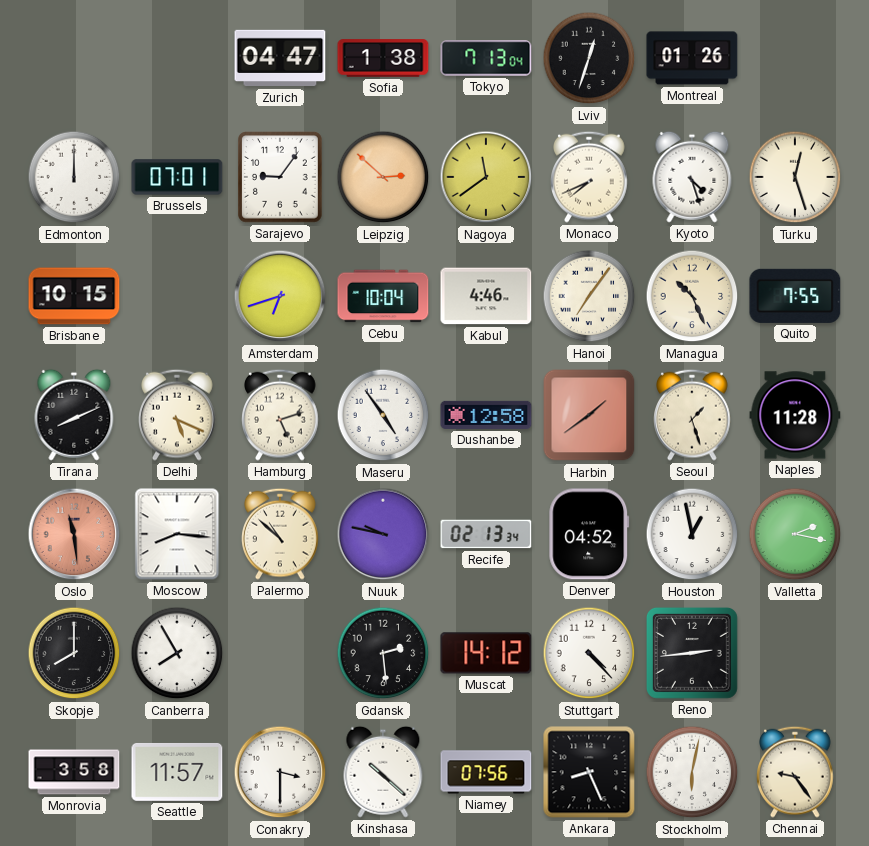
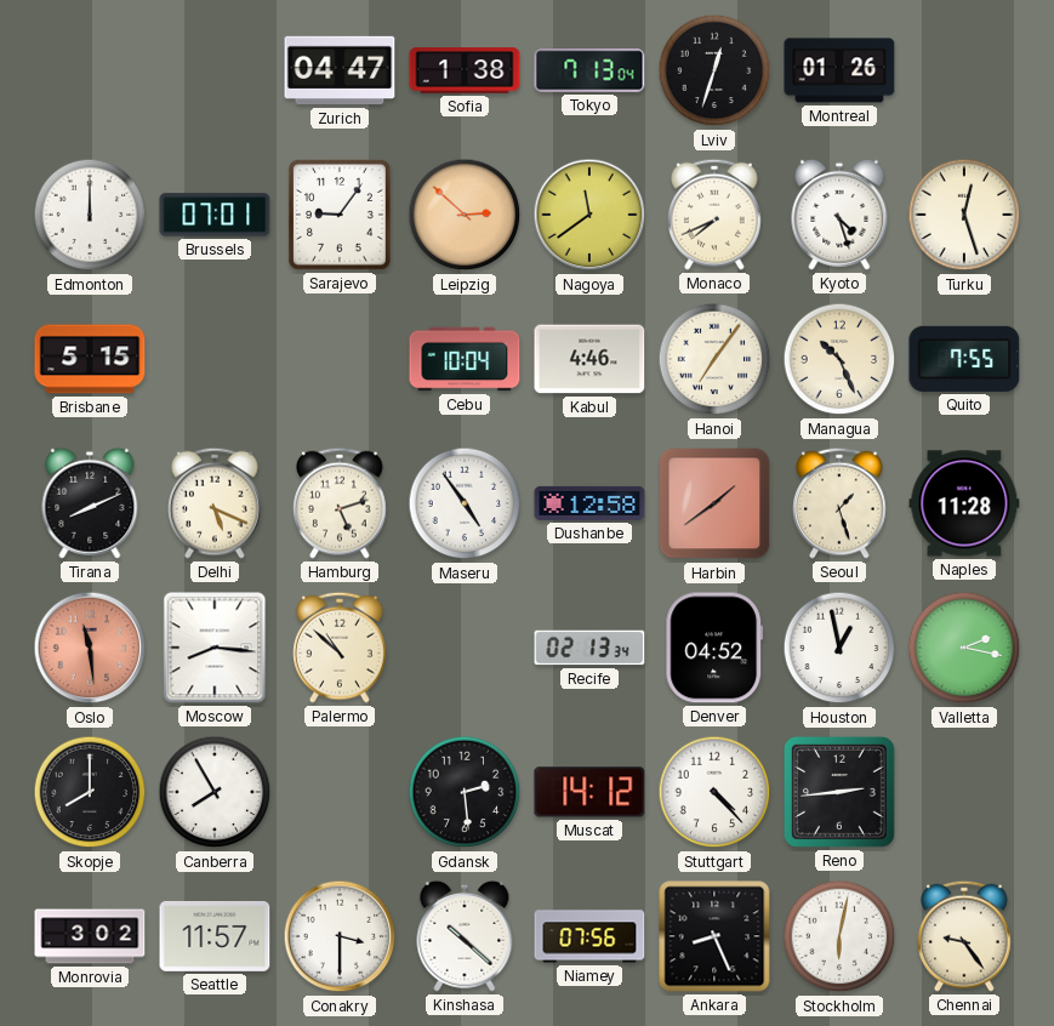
Brisbane: 10:15 -> 5:15 (90, 359)
Amsterdam: 6:42 -> none (280, 296)
Nuuk: 9:47 -> none (383, 534)
Monrovia: 3:58 -> 3:02 (90, 936)
